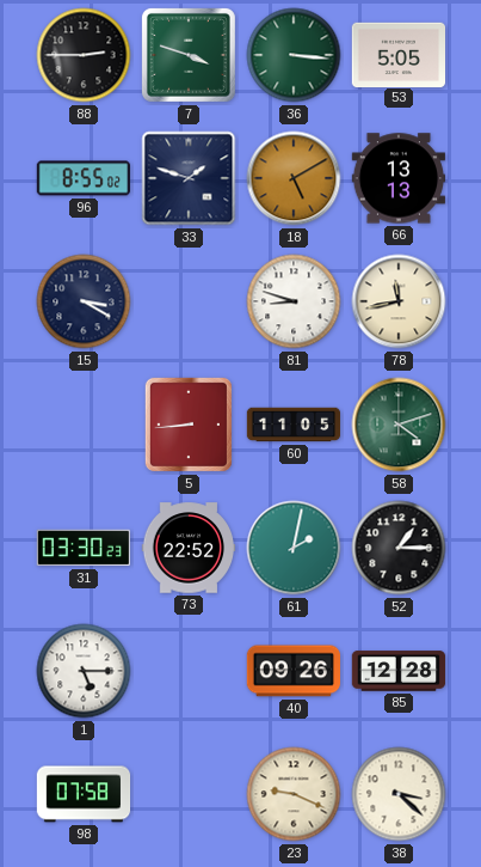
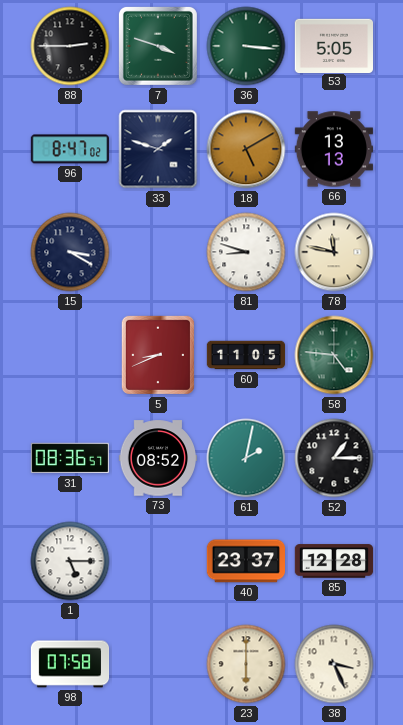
96: 8:55 -> 8:47 (69, 149)
78: 11:43 -> 11:47 (334, 252)
5: 8:44 -> 8:41 (158, 355)
58: 4:12 -> 4:46 (334, 355)
31: 03:30 -> 08:36 (69, 458)
73: 22:52 -> 08:52 (158, 458)
40: 09:26 -> 23:37 (245, 561)
23: 9:19 -> 6:00 (246, 664)
38: 3:22 -> 3:26 (334, 664)
